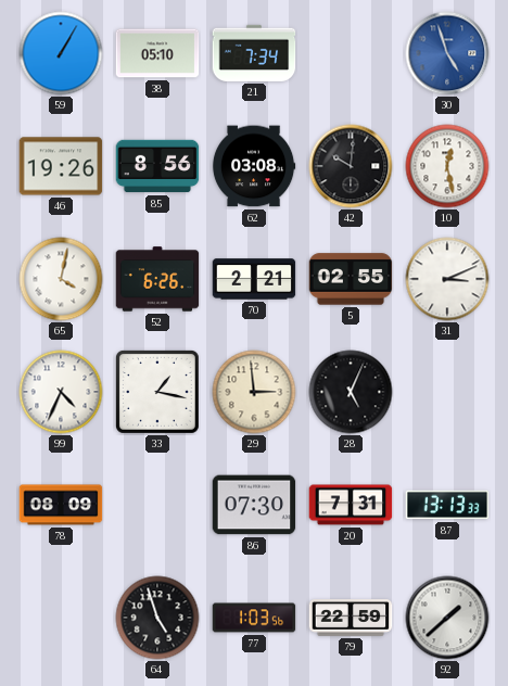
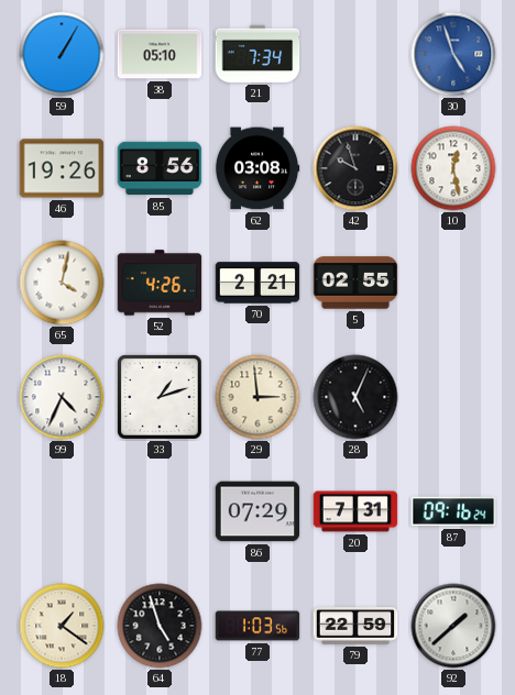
42: 10:01 -> 9:57 (355, 168)
52: 6:26 -> 4:26 (160, 283)
31: 3:11 -> none (447, 279)
33: 1:17 -> 1:12 (160, 397)
78: 08:09 -> none (61, 505)
86: 07:30 -> 07:29 (257, 511)
87: 13:13 -> 09:16 (453, 511)
18: none -> 1:21 (62, 626)
